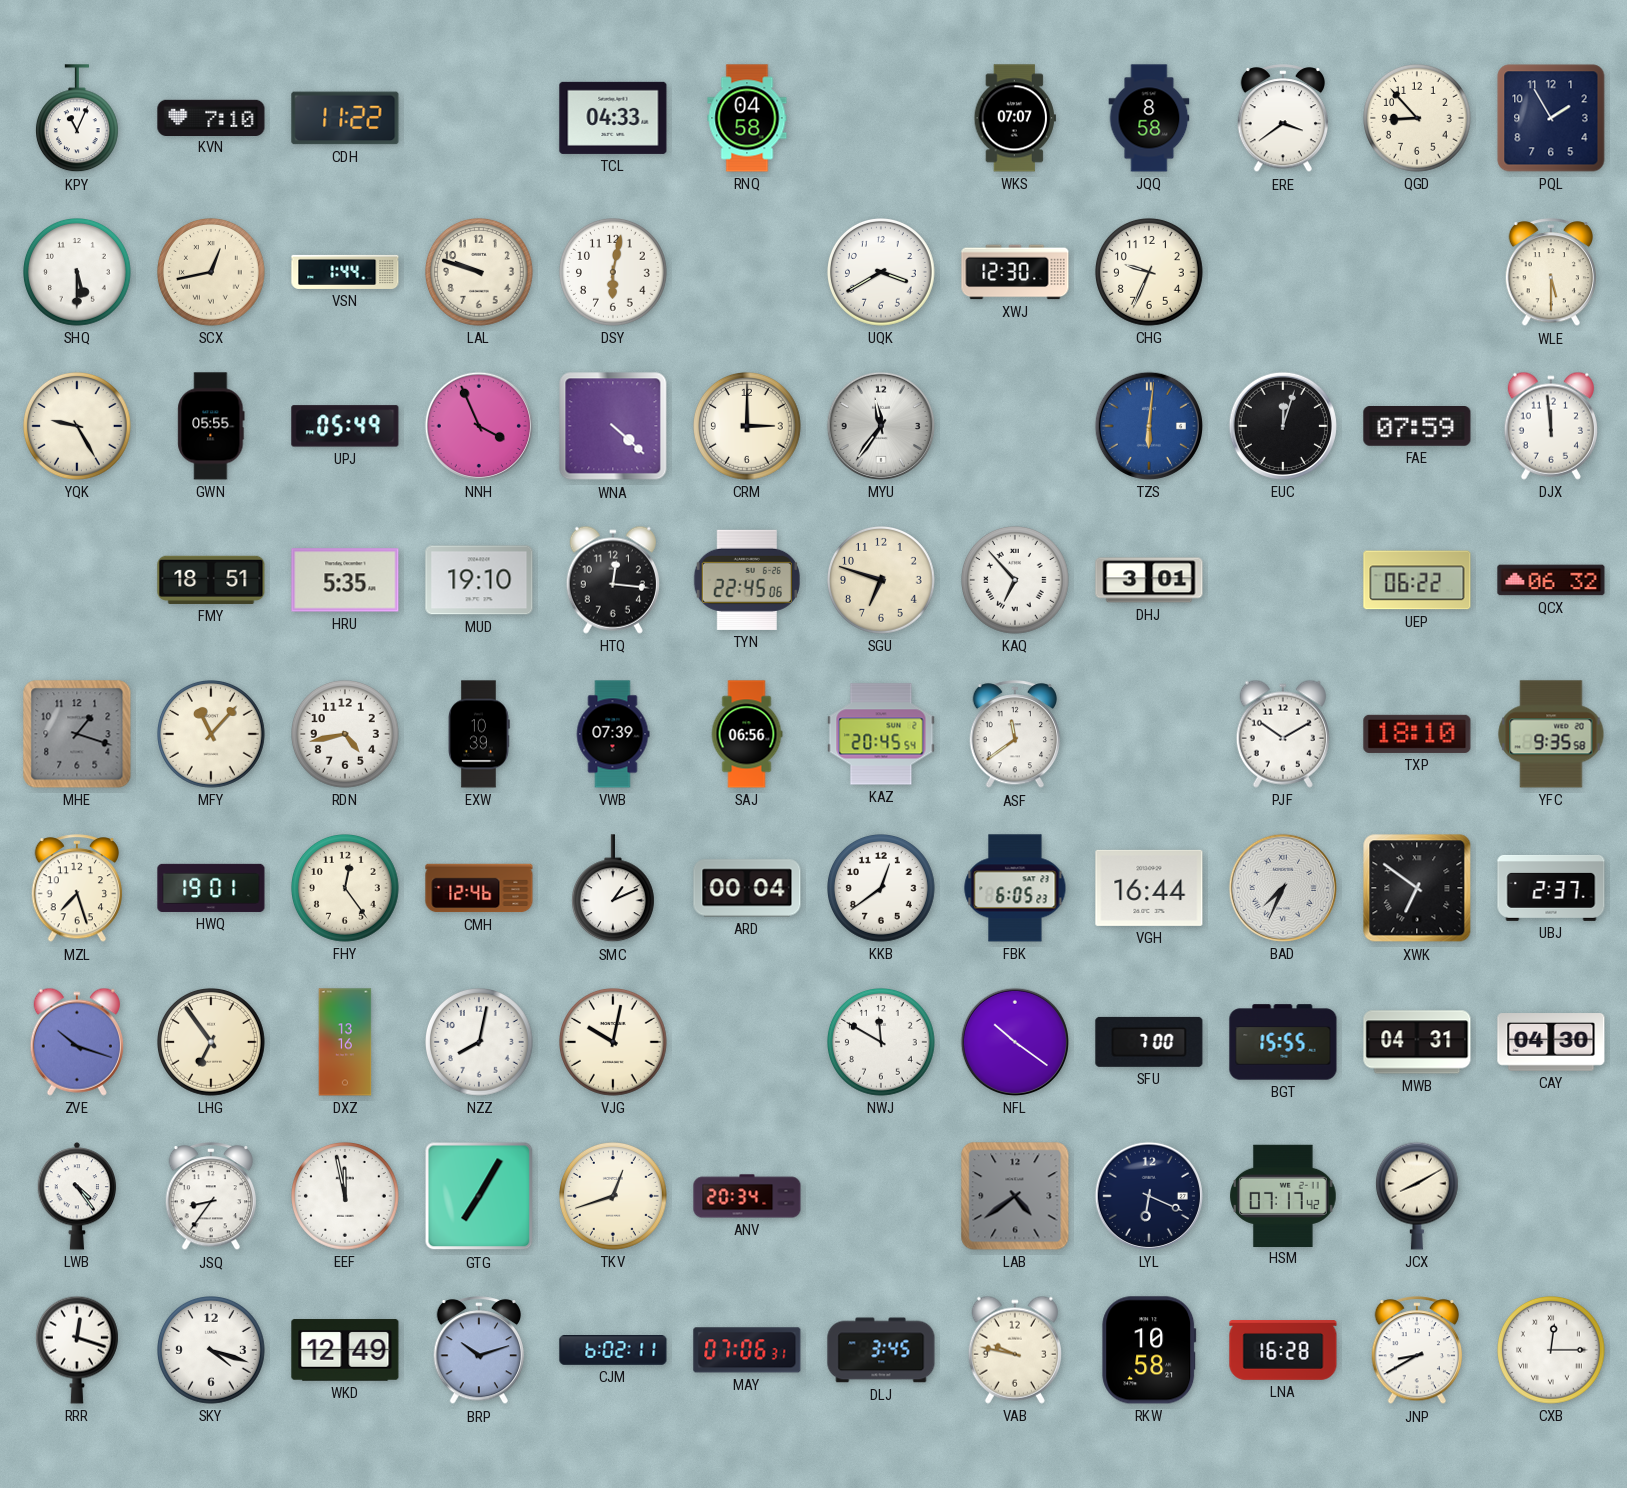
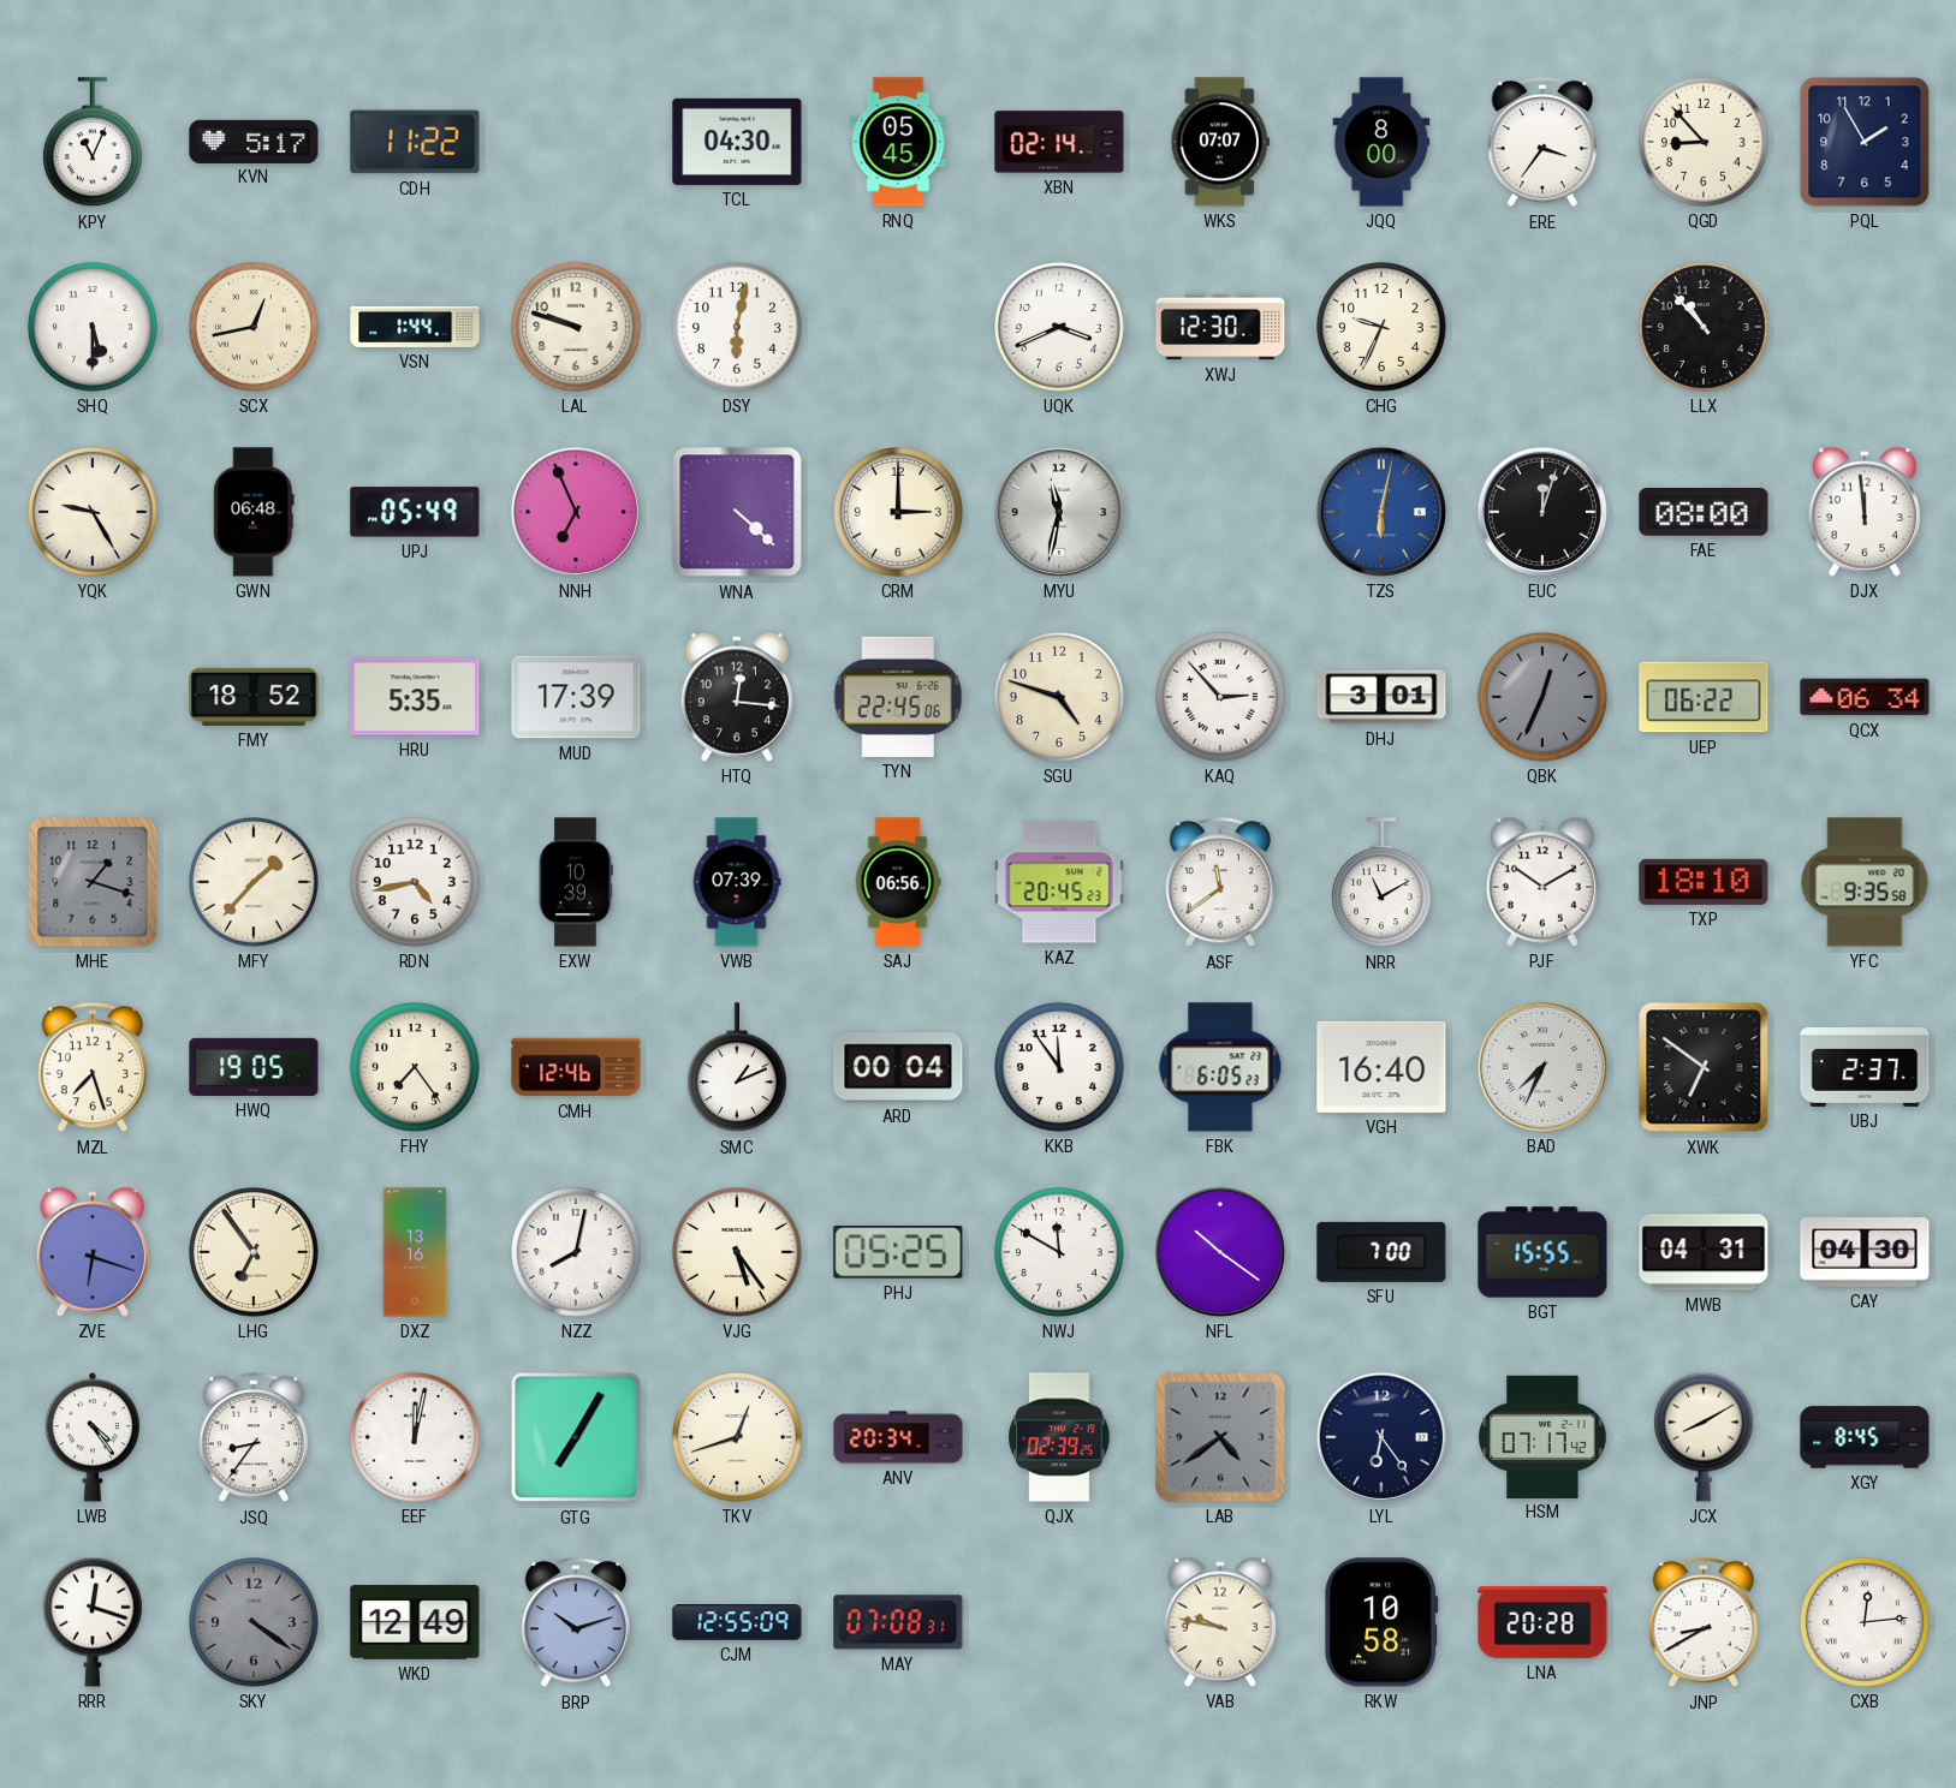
KVN: 7:10 -> 5:17 (254, 141)
TCL: 04:33 -> 04:30 (737, 142)
RNQ: 04:58 -> 05:45 (898, 142)
XBN: none -> 02:14 (1059, 142)
JQQ: 8:58 -> 8:00 (1381, 142)
ERE: 3:39 -> 3:36 (1541, 143)
UQK: 3:40 -> 3:41 (1060, 328)
LLX: none -> 10:53 (1705, 328)
WLE: 5:30 -> none (1550, 273)
GWN: 05:55 -> 06:48 (254, 512)
NNH: 3:56 -> 6:56 (576, 512)
MYU: 11:36 -> 11:32 (1059, 512)
TZS: 6:01 -> 6:02 (1381, 512)
FAE: 07:59 -> 08:00 (1704, 513)
FMY: 18:51 -> 18:52 (254, 697)
MUD: 19:10 -> 17:39 (576, 697)
SGU: 6:48 -> 4:48 (1060, 698)
KAQ: 6:53 -> 2:53 (1221, 698)
QBK: none -> 12:34 (1544, 698)
QCX: 06:32 -> 06:34 (1865, 697)
MFY: 11:07 -> 1:37 (255, 883)
KAZ: 20:45:54 -> 20:45:23 (1059, 882)
NRR: none -> 11:10 (1381, 883)
HWQ: 19:01 -> 19:05 (254, 1067)
FHY: 12:24 -> 7:24 (416, 1068)
KKB: 12:39 -> 11:54 (1060, 1068)
VGH: 16:44 -> 16:40 (1381, 1067)
ZVE: 10:18 -> 6:18 (93, 1252)
VJG: 10:02 -> 5:24 (738, 1253)
PHJ: none -> 05:25 (898, 1253)
EEF: 11:58 -> 12:02 (416, 1438)
QJX: none -> 02:39 (1059, 1437)
LYL: 6:19 -> 6:24 (1381, 1437)
XGY: none -> 8:45 (1865, 1437)
SKY: 4:18 -> 4:21 (255, 1623)
SKY dial: white -> grey (255, 1623)
CJM: 6:02 -> 12:55 (737, 1623)
MAY: 07:06 -> 07:08 (898, 1622)
DLJ: 3:45 -> none (881, 1350)
LNA: 16:28 -> 20:28 (1542, 1622)
CXB: 12:15 -> 12:14 (1866, 1623)
